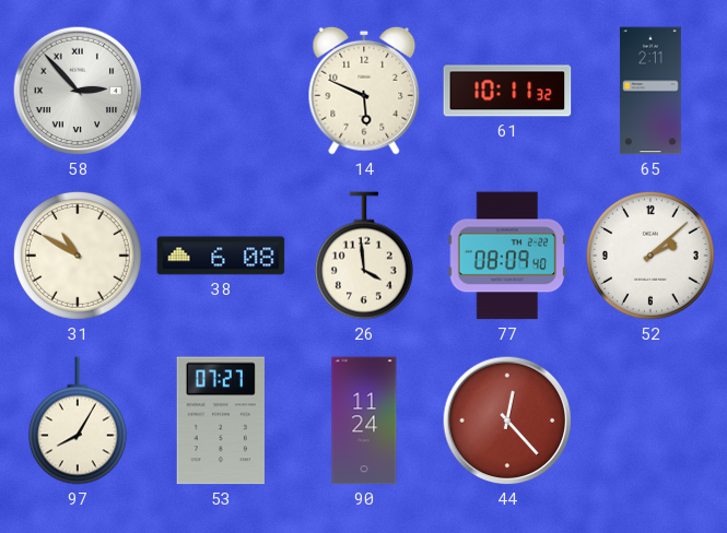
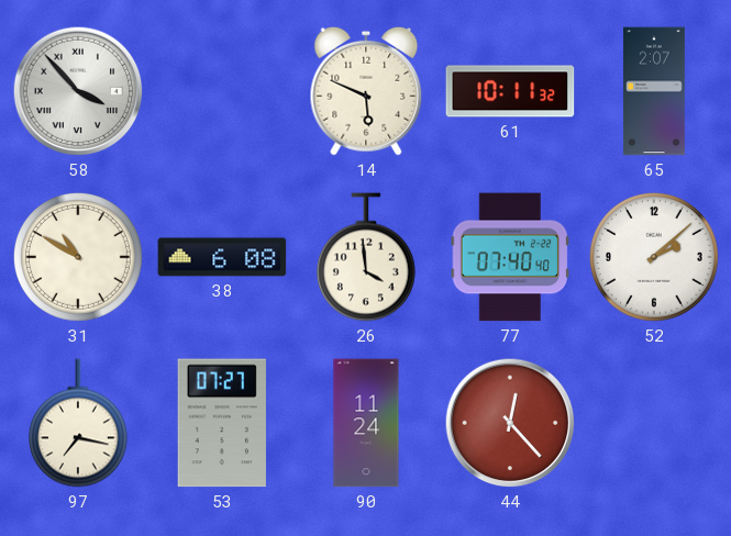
58: 2:53 -> 3:53 (78, 91)
65: 2:11 -> 2:07 (654, 91)
77: 08:09 -> 07:40 (510, 257)
97: 8:05 -> 7:17 (78, 423)
